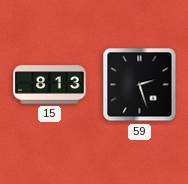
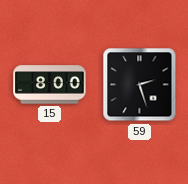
15: 8:13 -> 8:00 (50, 85)
